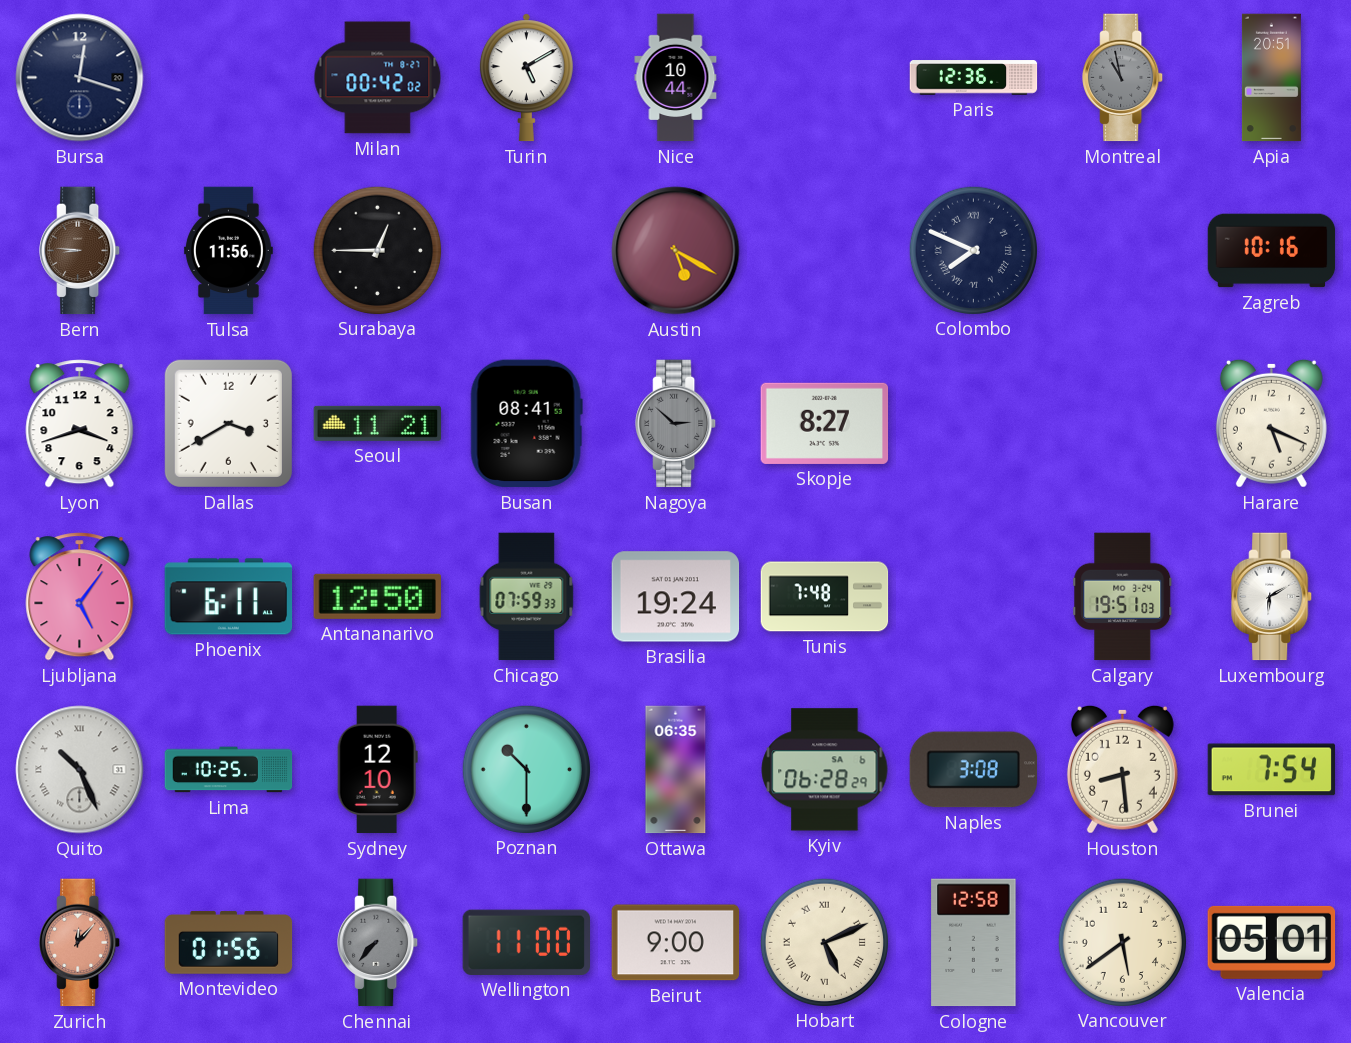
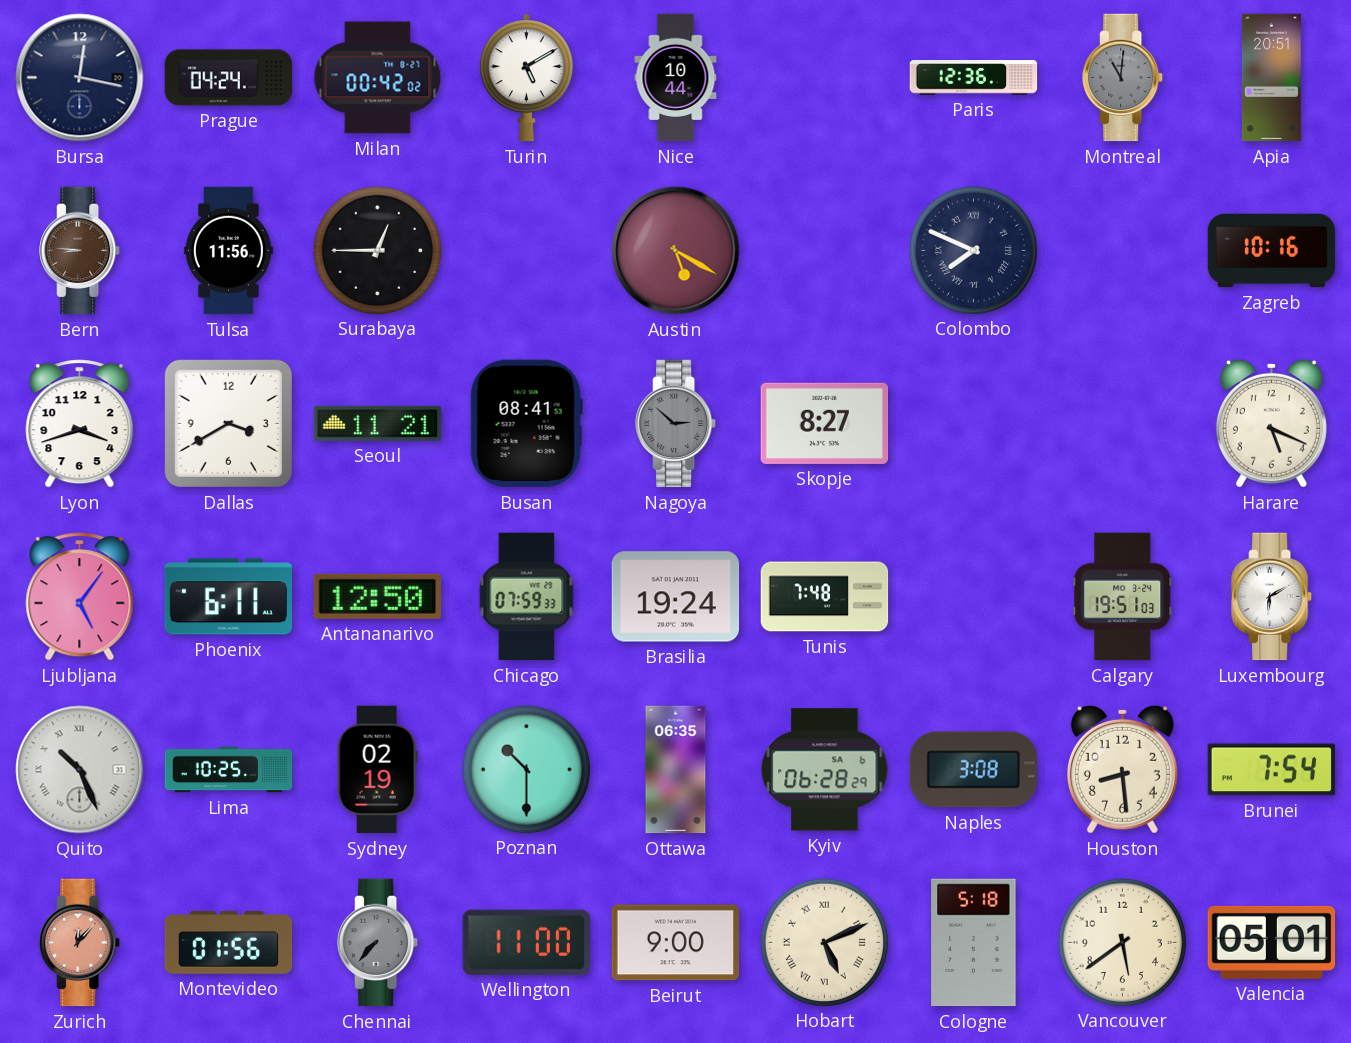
Bursa: 12:18 -> 12:17 (80, 78)
Prague: none -> 04:24 (229, 78)
Montreal: 10:58 -> 11:01 (1123, 78)
Sydney: 12:10 -> 02:19 (377, 770)
Cologne: 12:58 -> 5:18 (974, 943)
